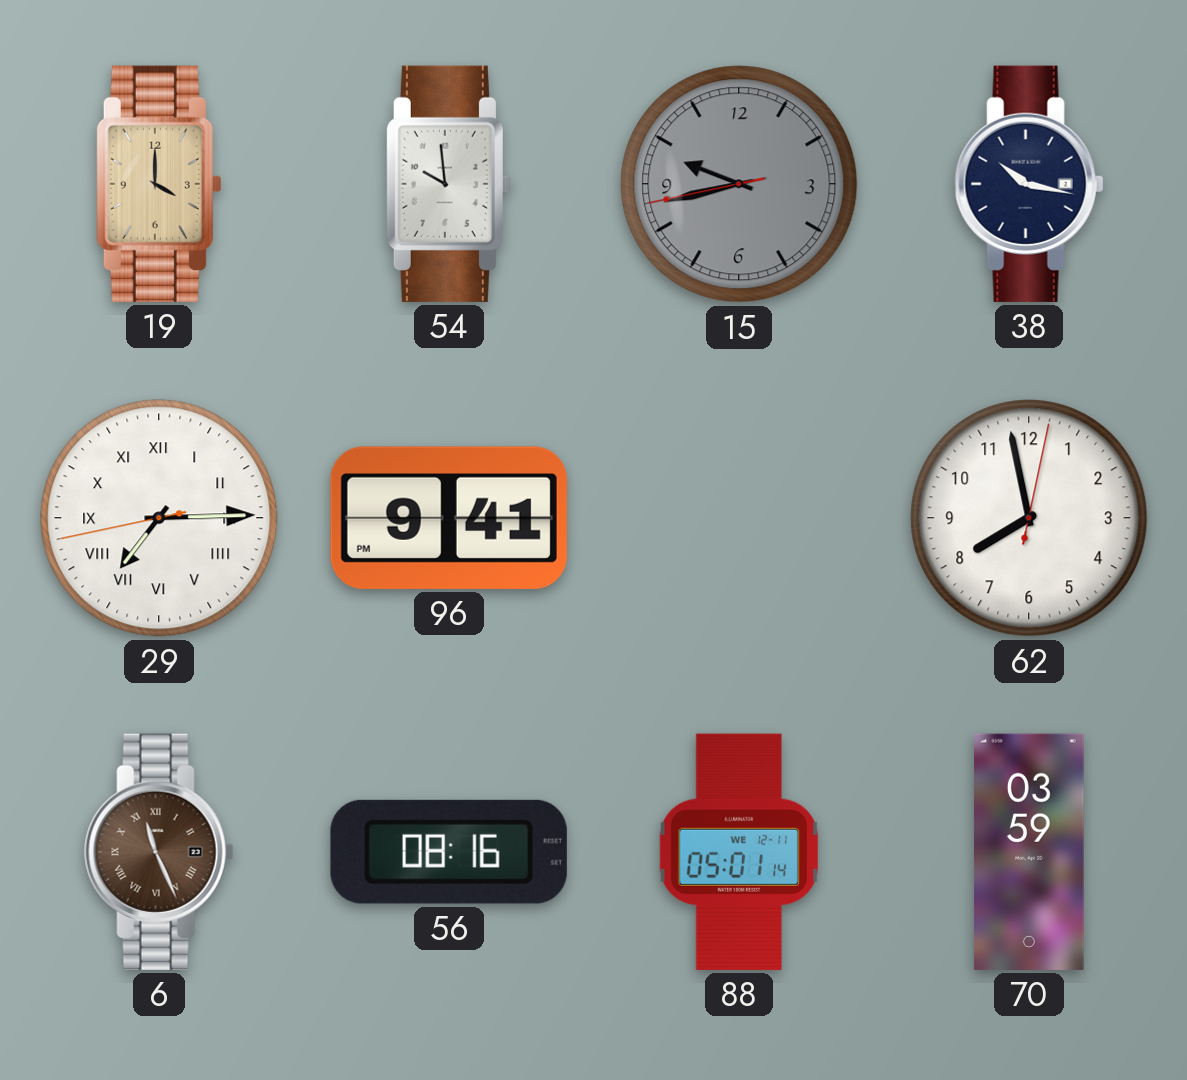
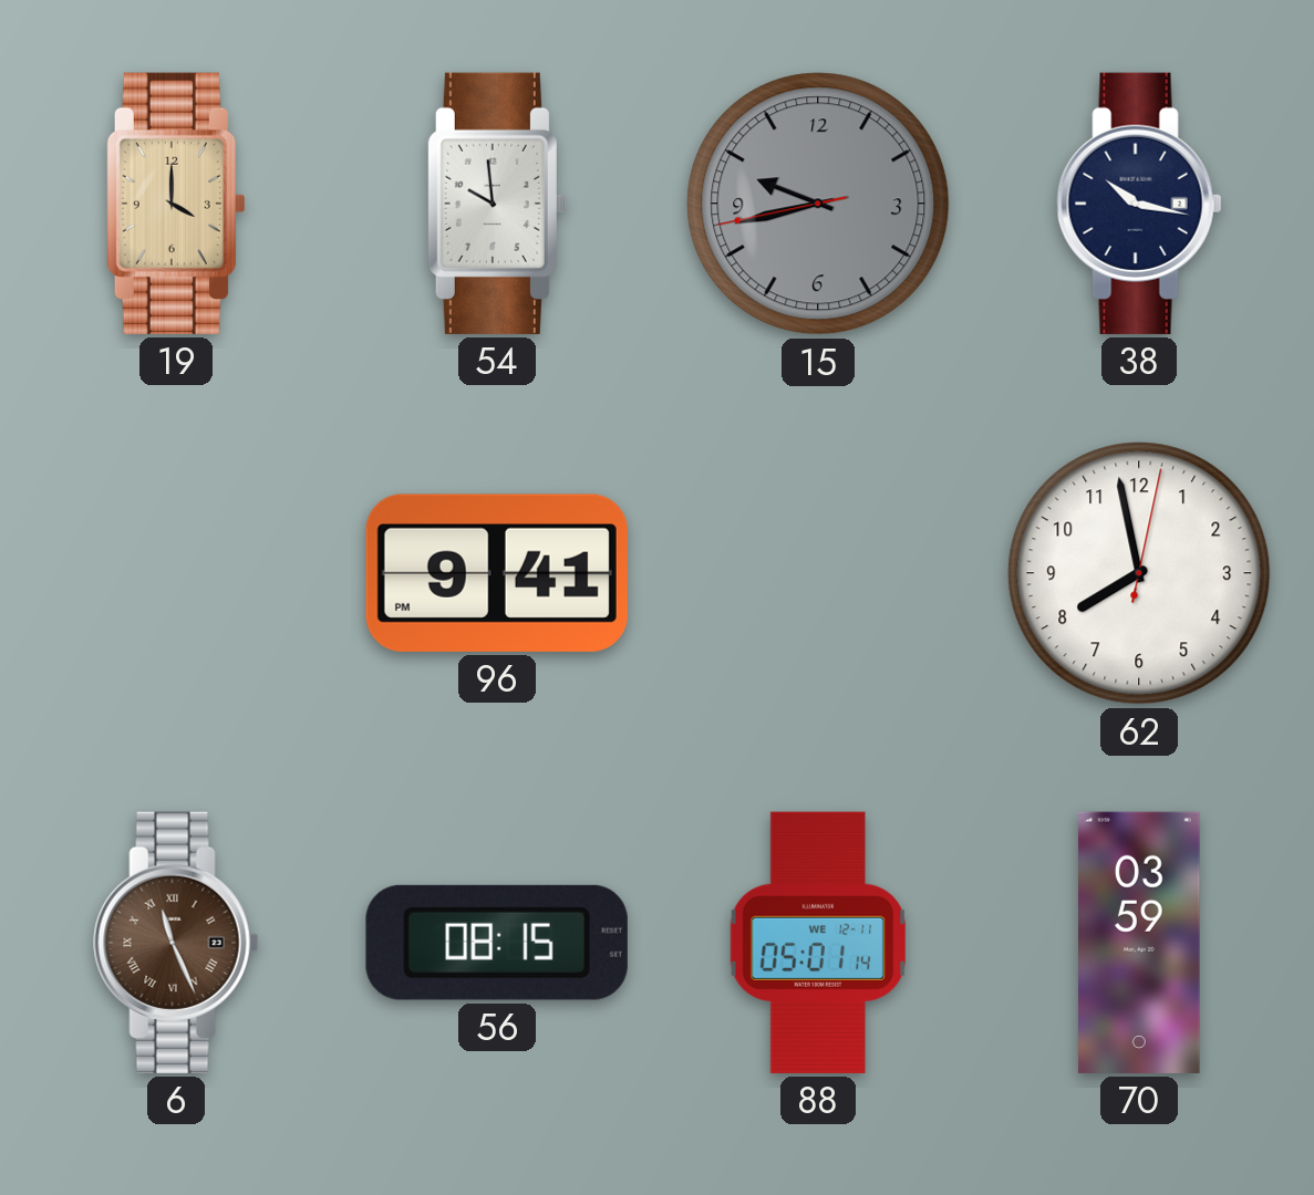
29: 7:14 -> none (159, 518)
56: 08:16 -> 08:15 (497, 943)
